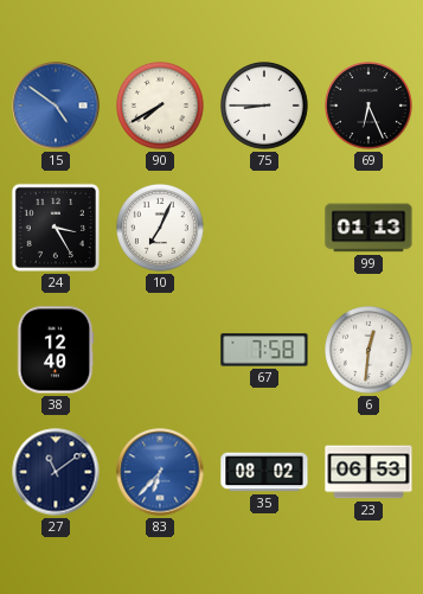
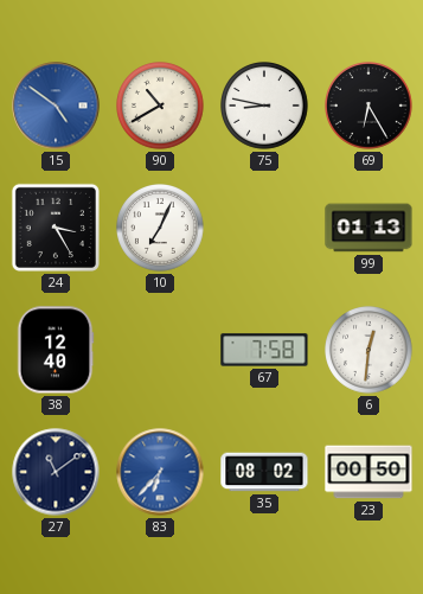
90: 7:40 -> 10:40 (161, 107)
75: 8:45 -> 8:47 (265, 107)
69: 6:26 -> 6:25 (370, 107)
23: 06:53 -> 00:50 (368, 472)
